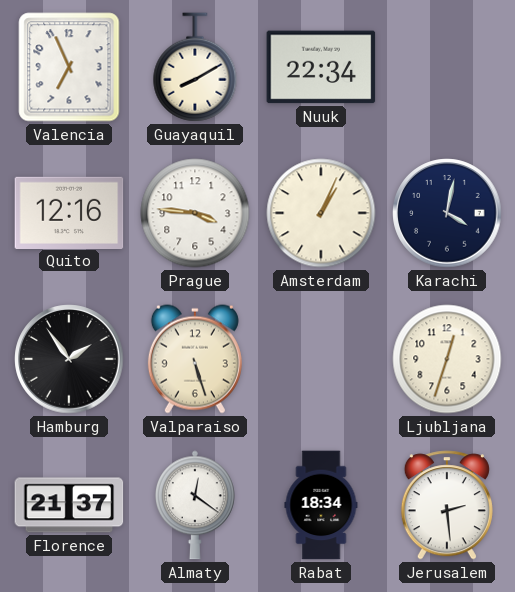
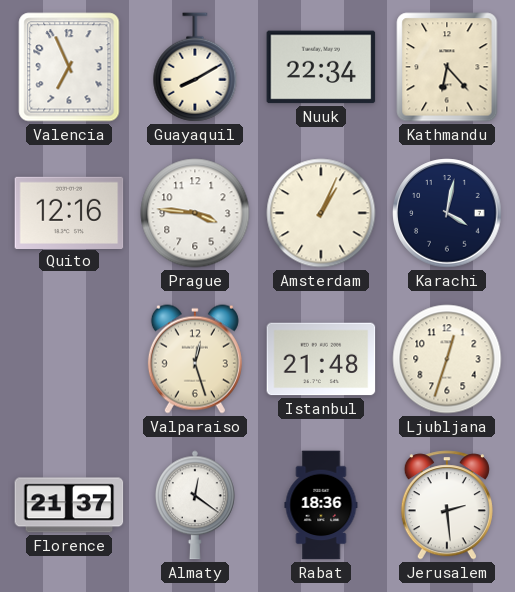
Kathmandu: none -> 6:23 (447, 67)
Hamburg: 1:54 -> none (69, 359)
Valparaiso: 5:27 -> 12:27 (195, 359)
Istanbul: none -> 21:48 (321, 359)
Rabat: 18:34 -> 18:36 (321, 505)
